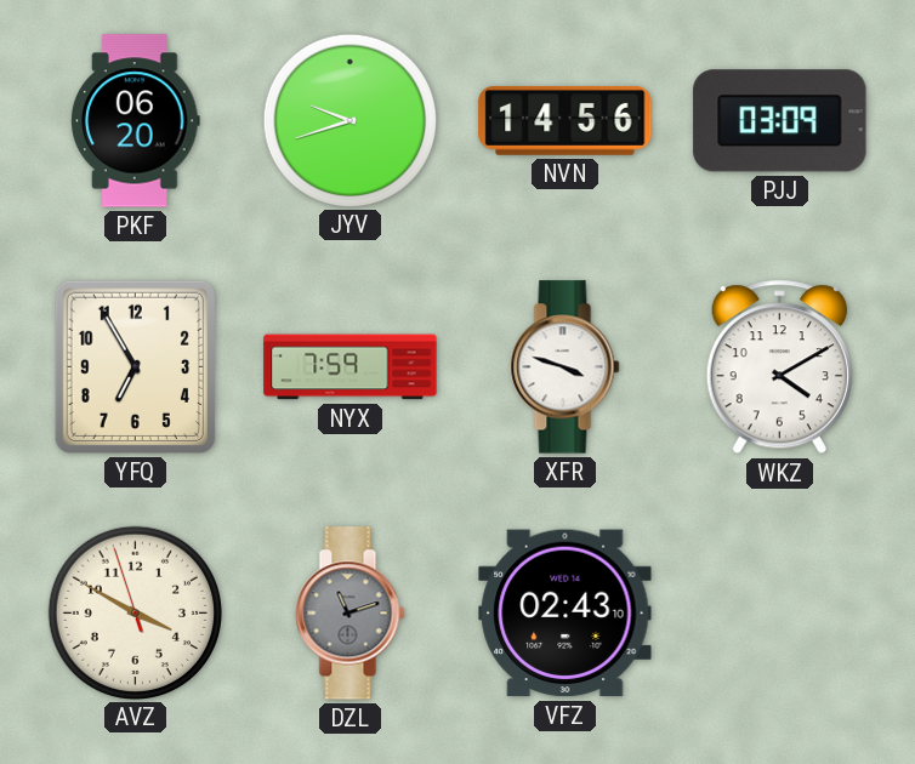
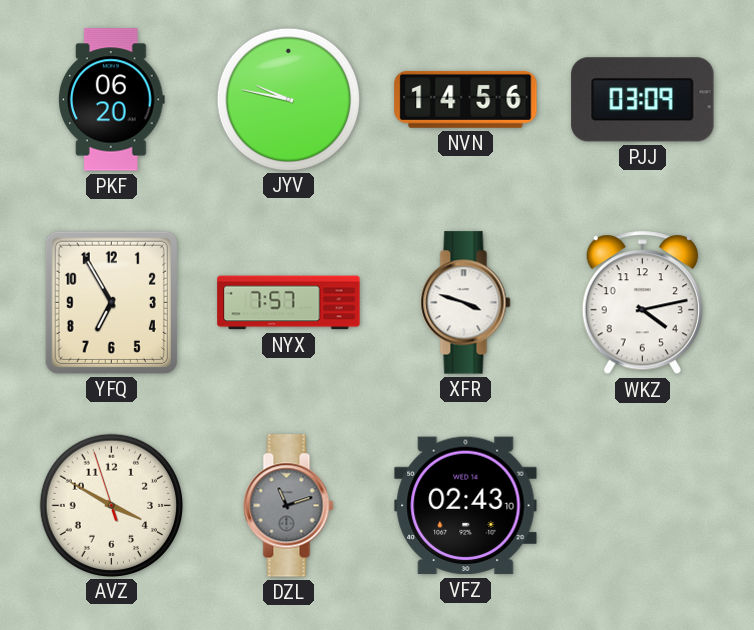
JYV: 9:42 -> 9:47 (288, 99)
NYX: 7:59 -> 7:57 (289, 303)
WKZ: 4:10 -> 4:13 (642, 303)
